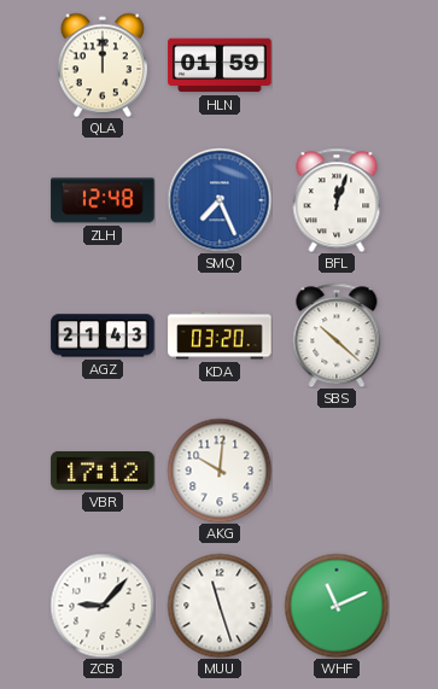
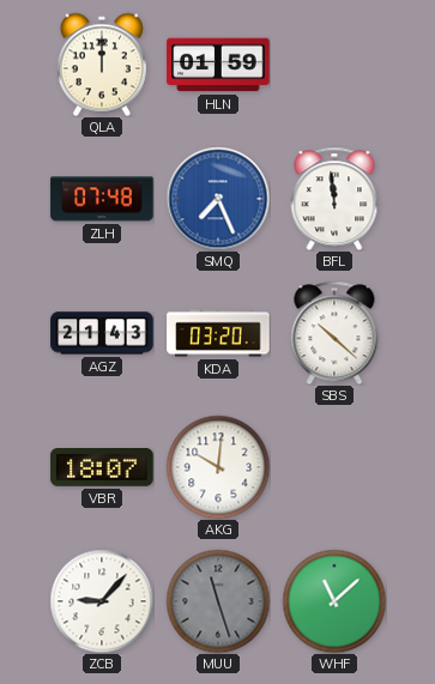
ZLH: 12:48 -> 07:48 (102, 199)
BFL: 12:03 -> 11:59 (334, 199)
VBR: 17:12 -> 18:07 (102, 468)
MUU dial: white -> grey (218, 601)
WHF: 11:11 -> 11:08 (334, 601)
